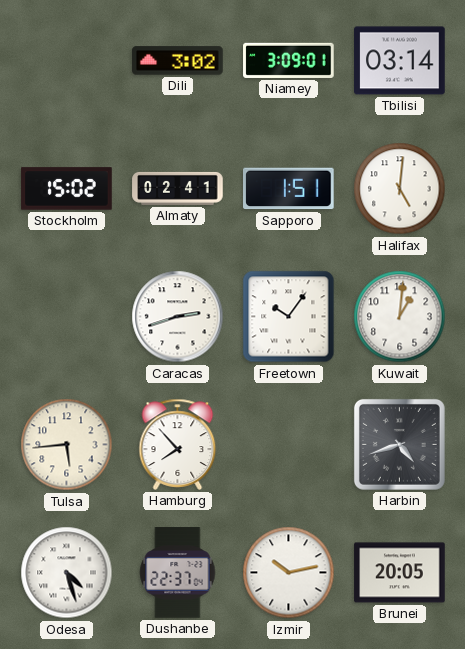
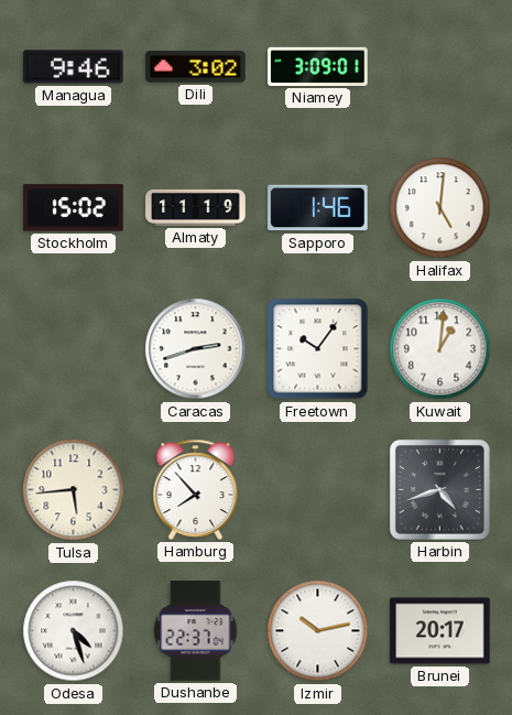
Managua: none -> 9:46 (74, 67)
Tbilisi: 03:14 -> none (400, 61)
Almaty: 02:41 -> 11:19 (196, 207)
Sapporo: 1:51 -> 1:46 (318, 208)
Brunei: 20:05 -> 20:17 (440, 631)
